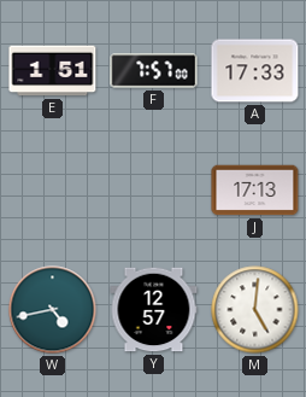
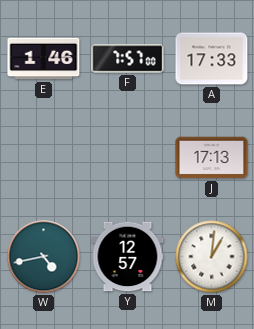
E: 1:51 -> 1:46 (44, 59)
M: 5:01 -> 1:01 (212, 257)
